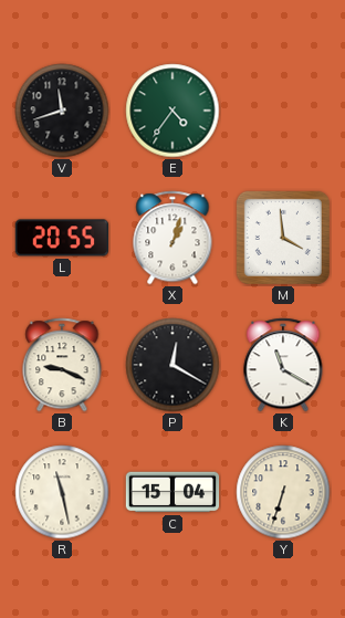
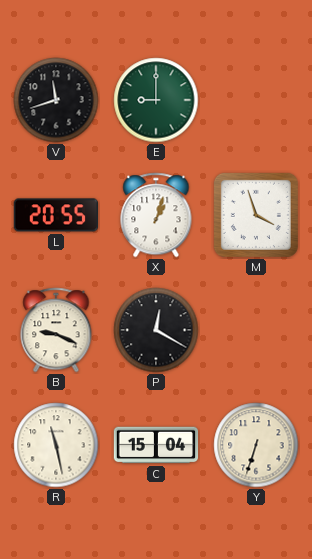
E: 4:36 -> 9:00 (156, 100)
M: 3:59 -> 3:57 (256, 215)
K: 11:20 -> none (283, 365)
